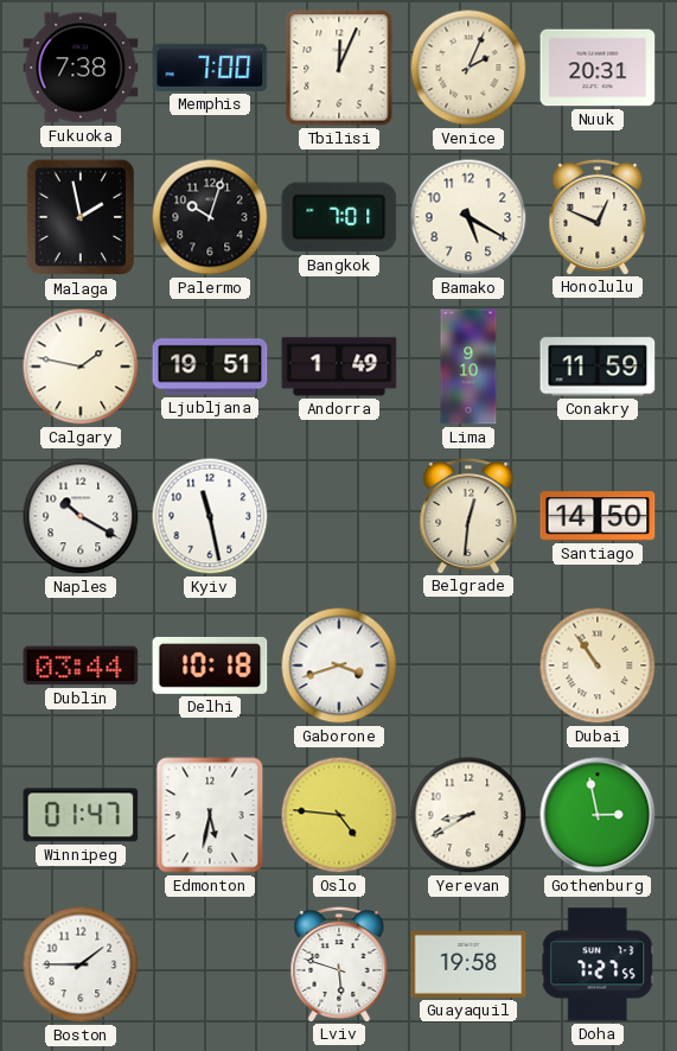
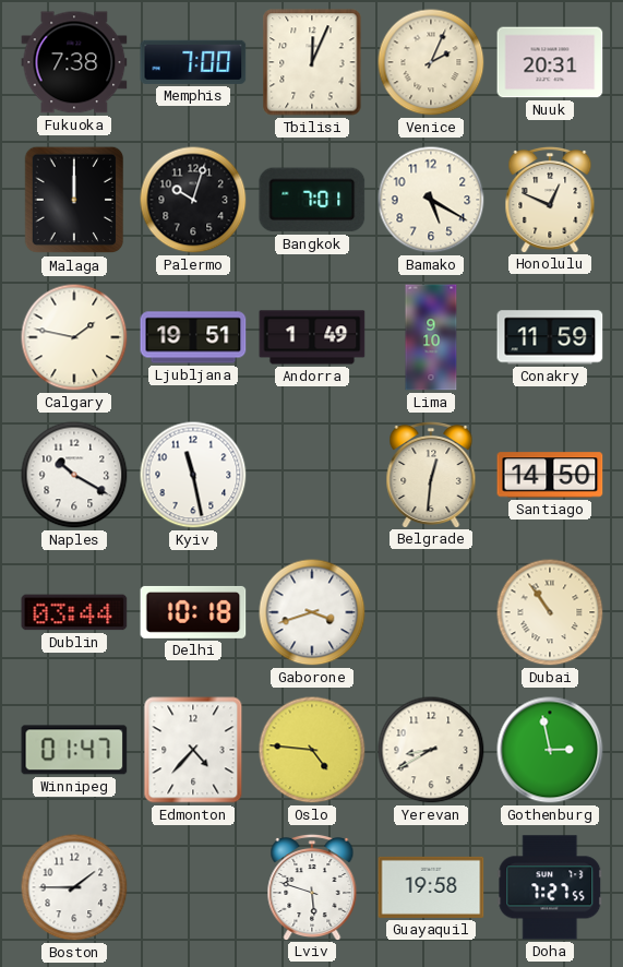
Malaga: 1:58 -> 12:00 (74, 200)
Edmonton: 5:32 -> 4:37 (193, 750)
